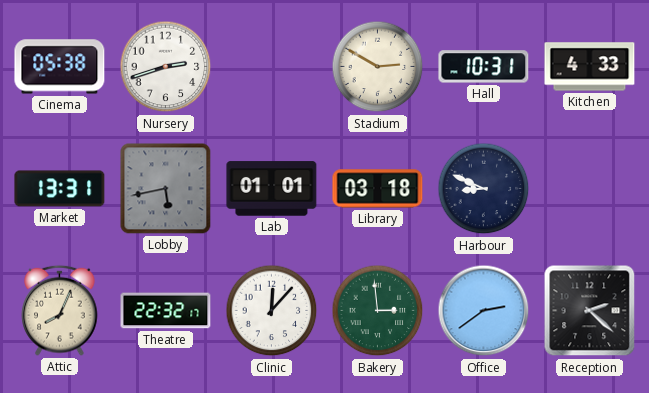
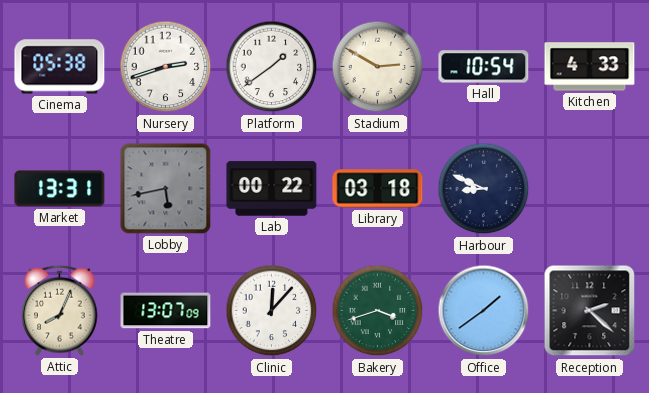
Platform: none -> 1:39 (272, 67)
Hall: 10:31 -> 10:54 (484, 67)
Lab: 01:01 -> 00:22 (272, 189)
Theatre: 22:32 -> 13:07 (166, 311)
Bakery: 2:59 -> 3:42 (378, 311)
Office: 2:39 -> 1:39 (484, 311)
